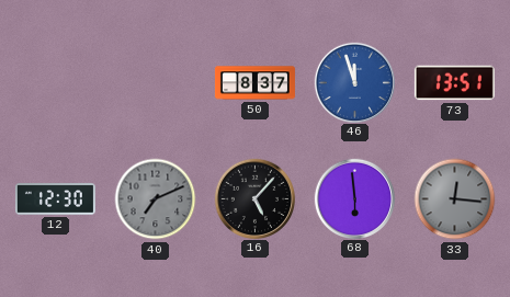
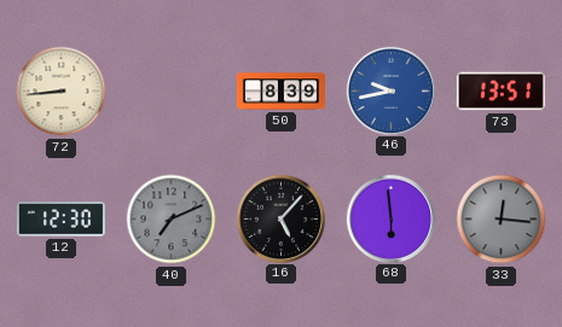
72: none -> 8:44 (62, 92)
50: 8:37 -> 8:39 (280, 92)
46: 11:57 -> 9:43 (390, 90)
